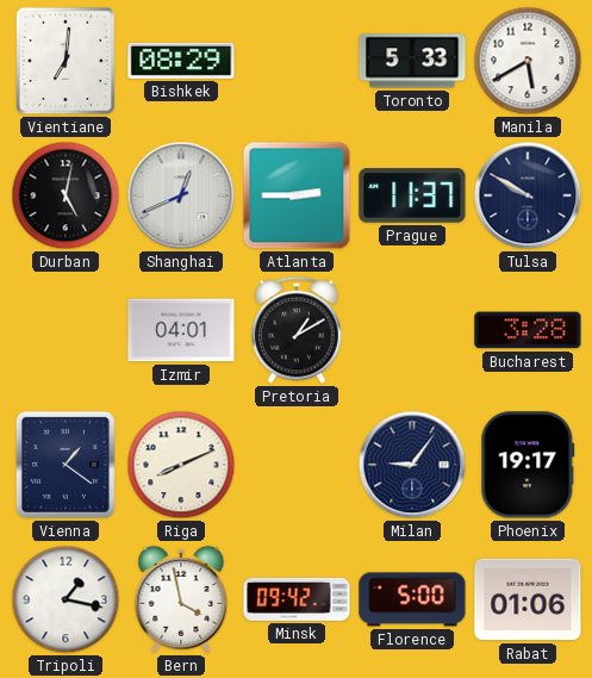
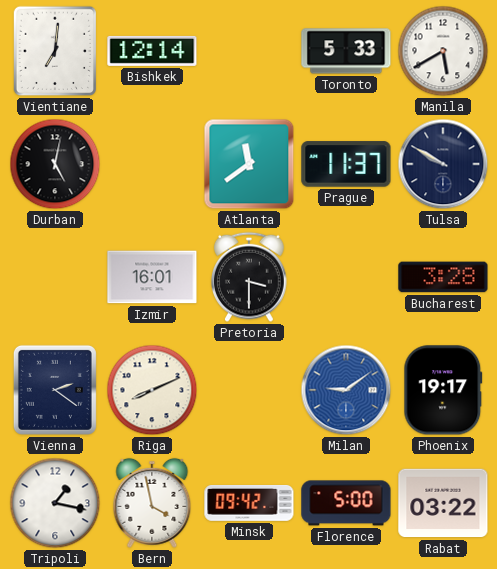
Bishkek: 08:29 -> 12:14 (152, 51)
Shanghai: 12:41 -> none (181, 195)
Atlanta: 2:45 -> 11:39 (249, 164)
Izmir: 04:01 -> 16:01 (152, 277)
Pretoria: 1:10 -> 3:30 (249, 277)
Vienna: 1:21 -> 2:21 (55, 390)
Milan: 9:06 -> 9:09 (346, 390)
Milan dial: navy -> blue (346, 390)
Rabat: 01:06 -> 03:22 (443, 503)
